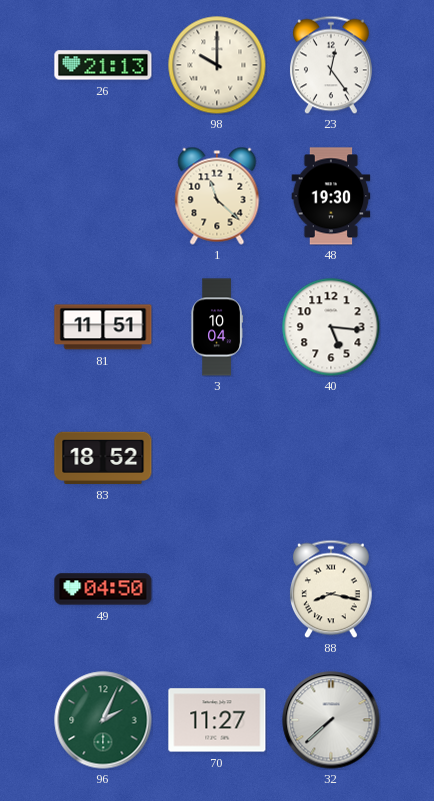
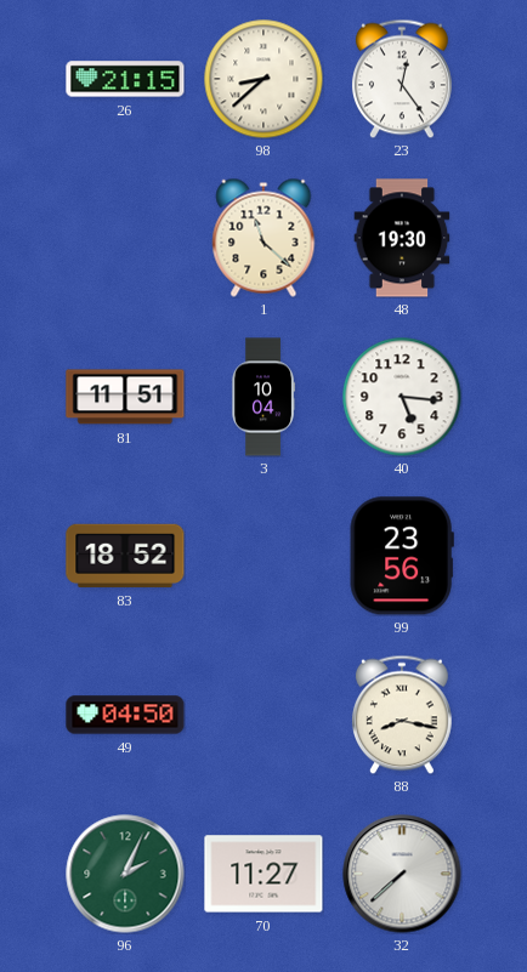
26: 21:13 -> 21:15 (125, 79)
98: 10:00 -> 8:38 (263, 79)
99: none -> 23:56 (402, 556)
